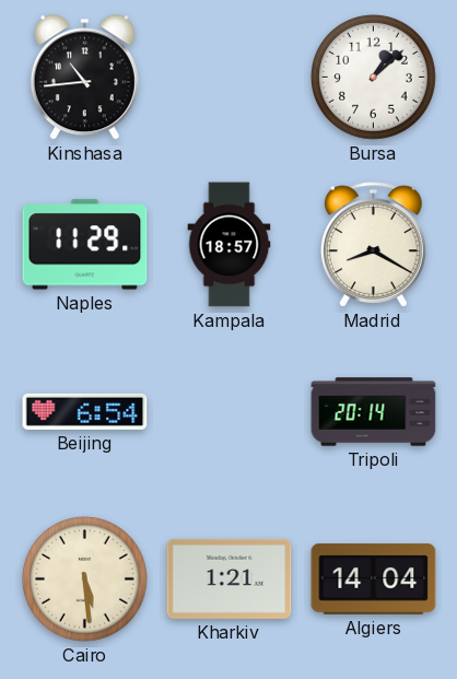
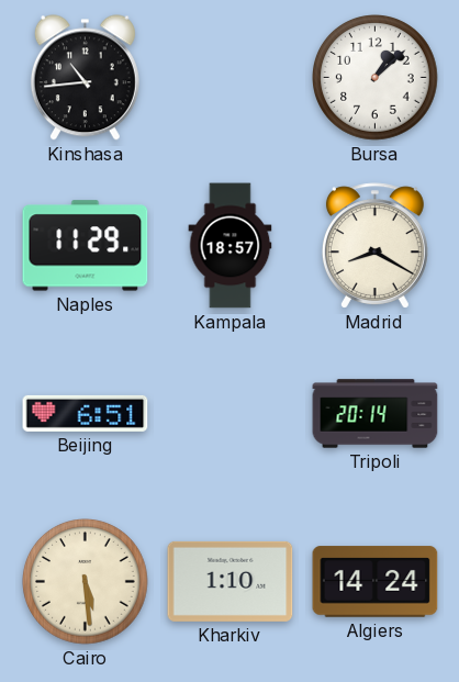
Beijing: 6:54 -> 6:51 (86, 413)
Kharkiv: 1:21 -> 1:10 (231, 581)
Algiers: 14:04 -> 14:24 (376, 582)
